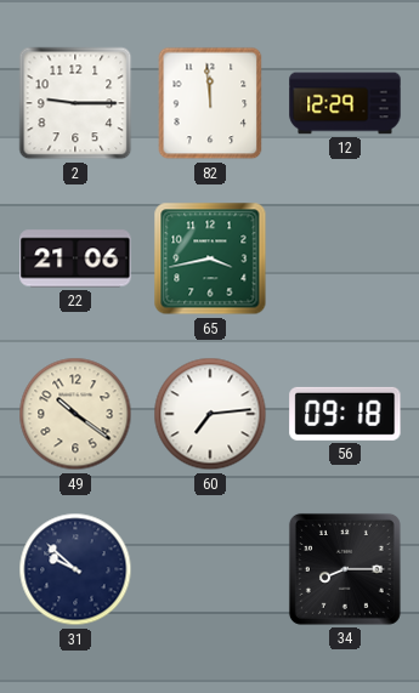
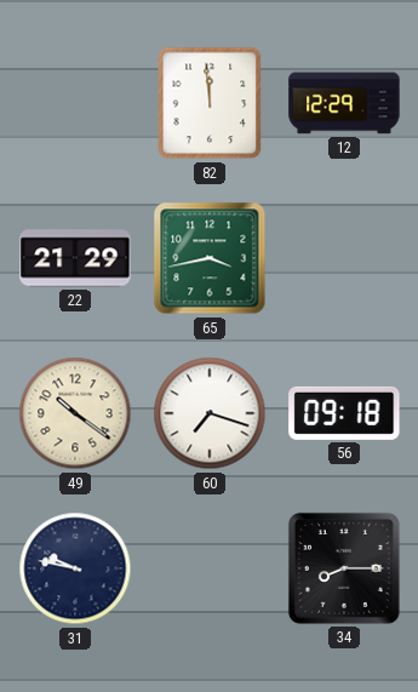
2: 9:15 -> none (75, 103)
22: 21:06 -> 21:29 (75, 258)
60: 7:14 -> 7:18 (210, 413)
31: 9:52 -> 9:47 (75, 568)
